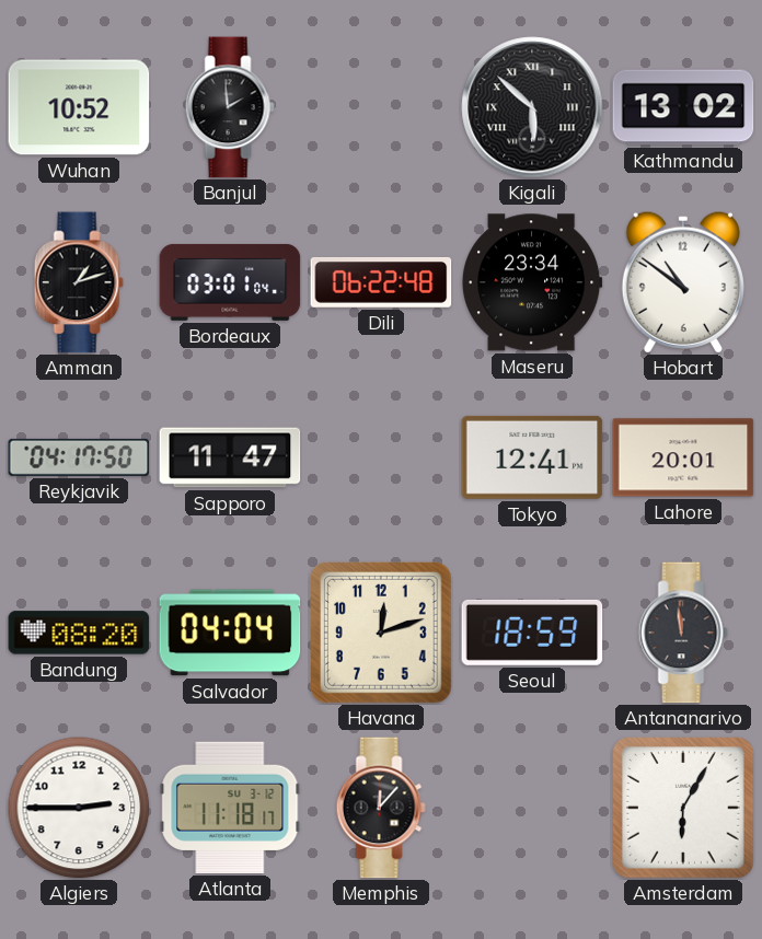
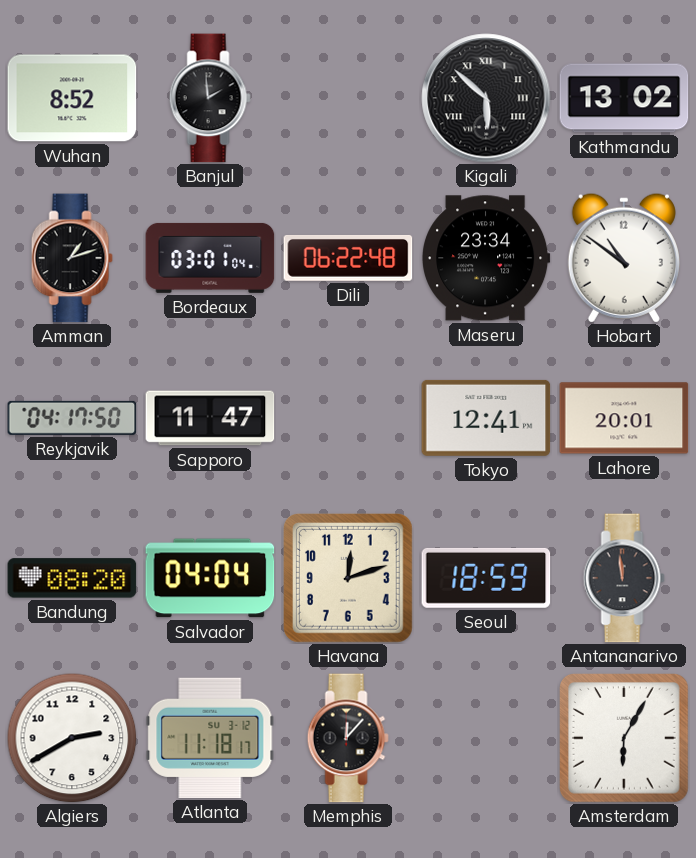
Wuhan: 10:52 -> 8:52 (72, 98)
Algiers: 2:45 -> 2:40 (72, 738)
